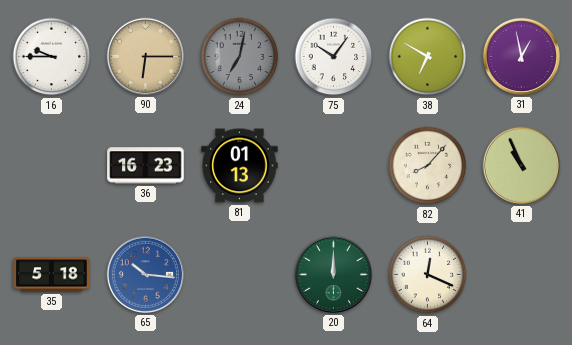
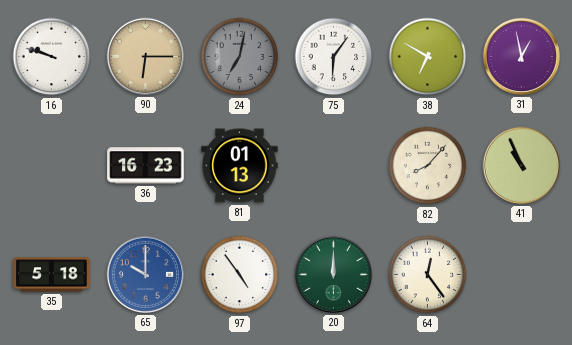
16: 9:45 -> 9:48 (52, 57)
75: 10:06 -> 6:06 (334, 57)
65: 10:16 -> 10:00 (145, 274)
97: none -> 4:54 (240, 275)
64: 12:19 -> 12:24 (428, 275)
